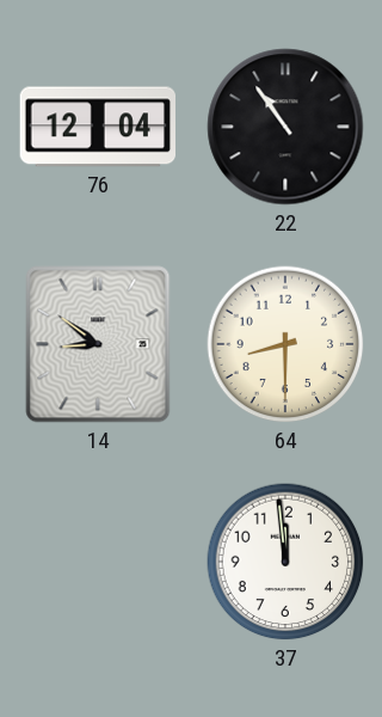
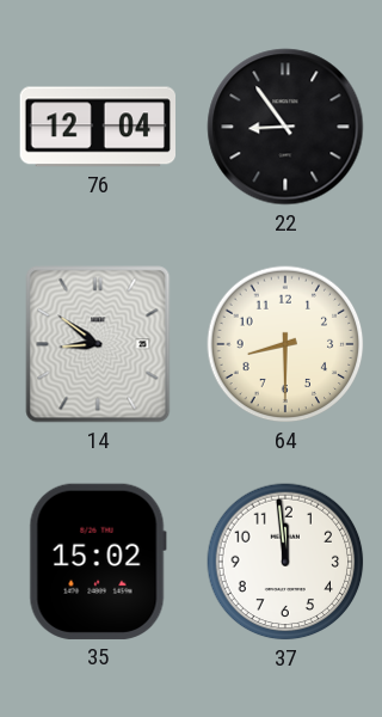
22: 10:54 -> 8:54 (285, 127)
35: none -> 15:02 (98, 562)
